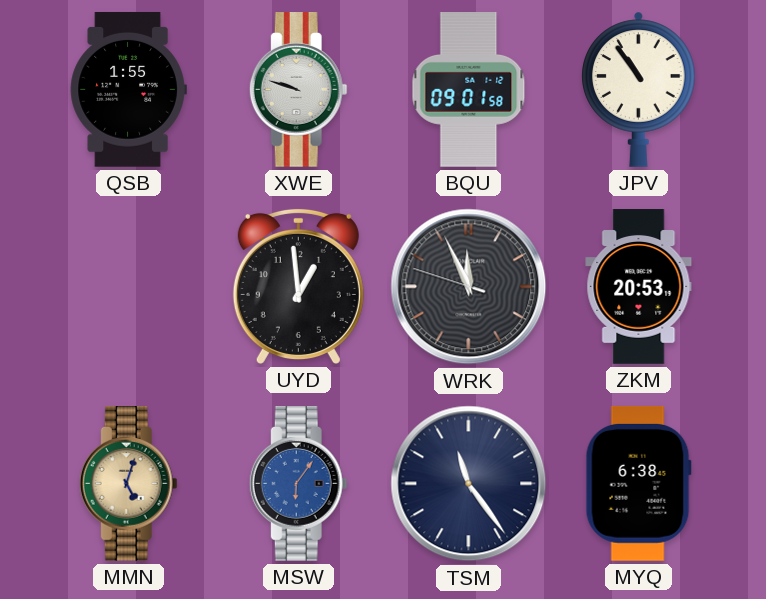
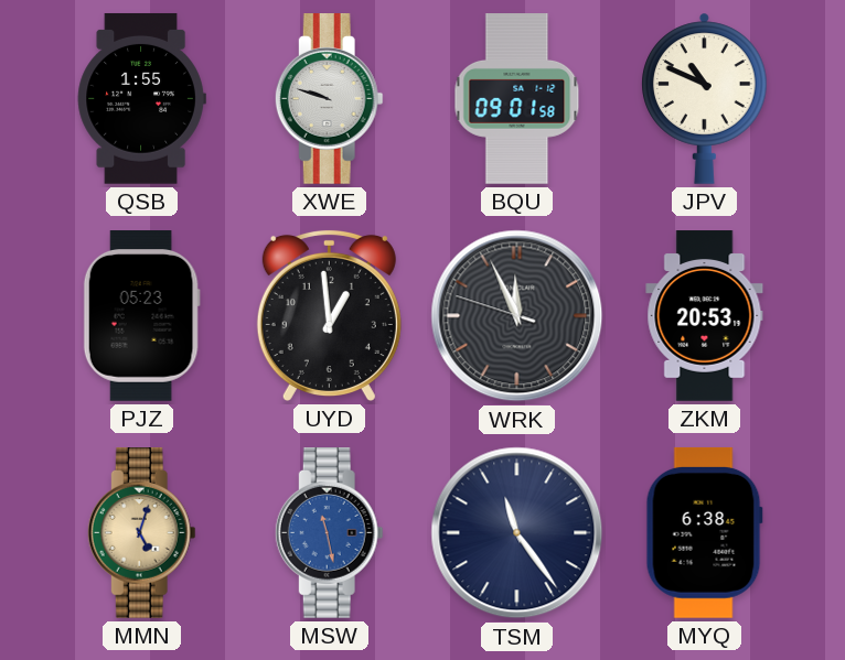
JPV: 10:54 -> 10:49 (705, 98)
PJZ: none -> 05:23 (141, 316)
MSW: 6:06 -> 11:28 (329, 533)
